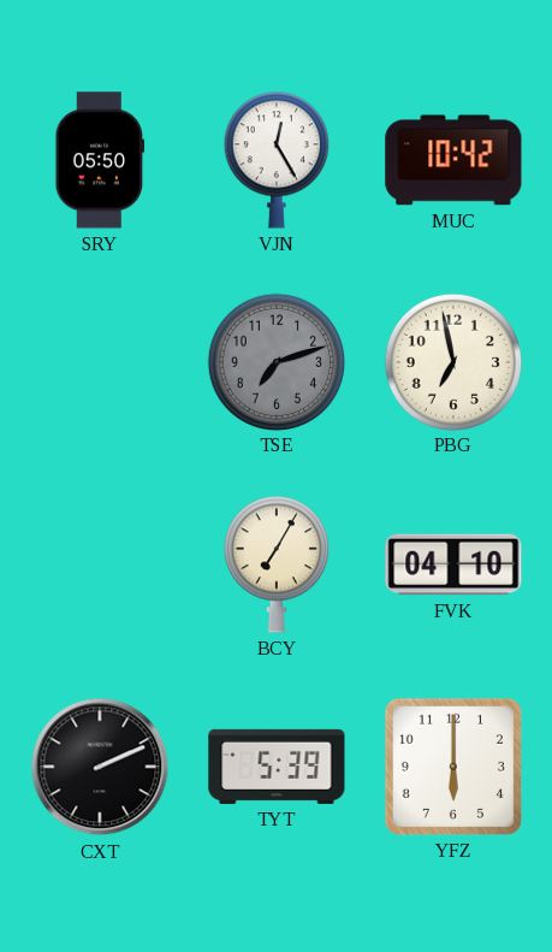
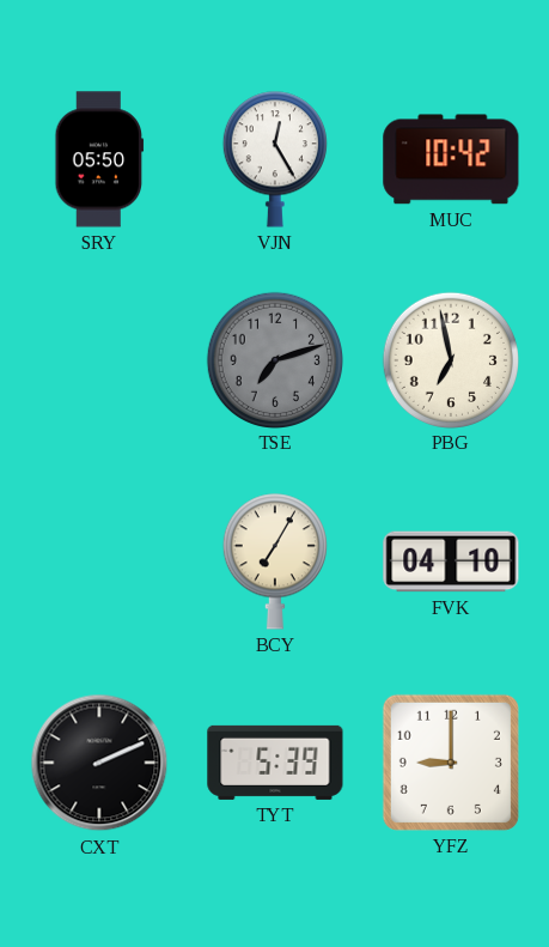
YFZ: 6:00 -> 9:00 (451, 763)
